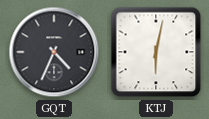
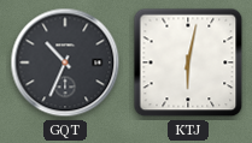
GQT: 4:34 -> 10:34 (65, 62)
